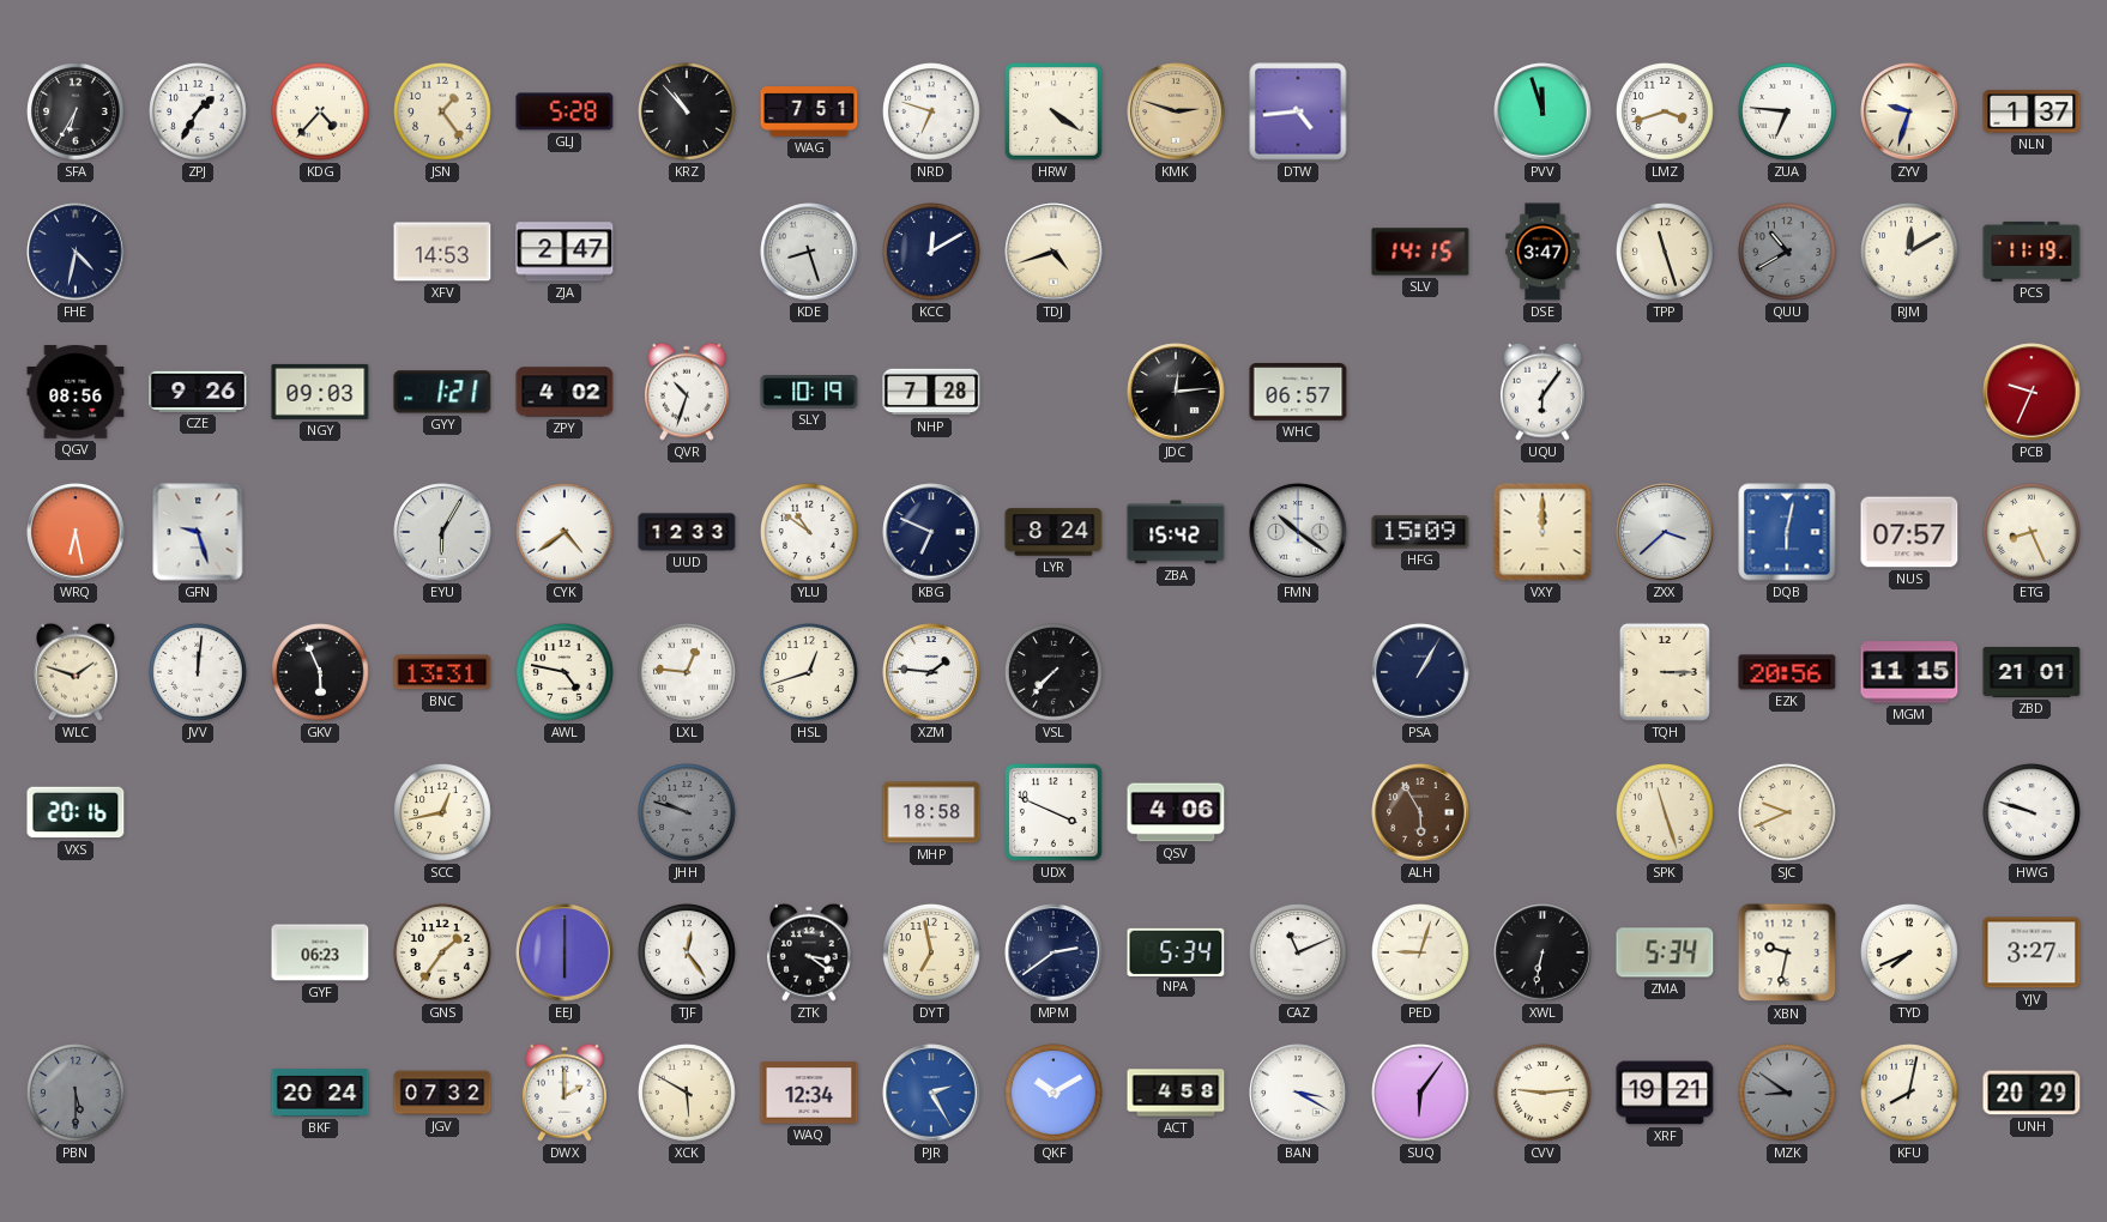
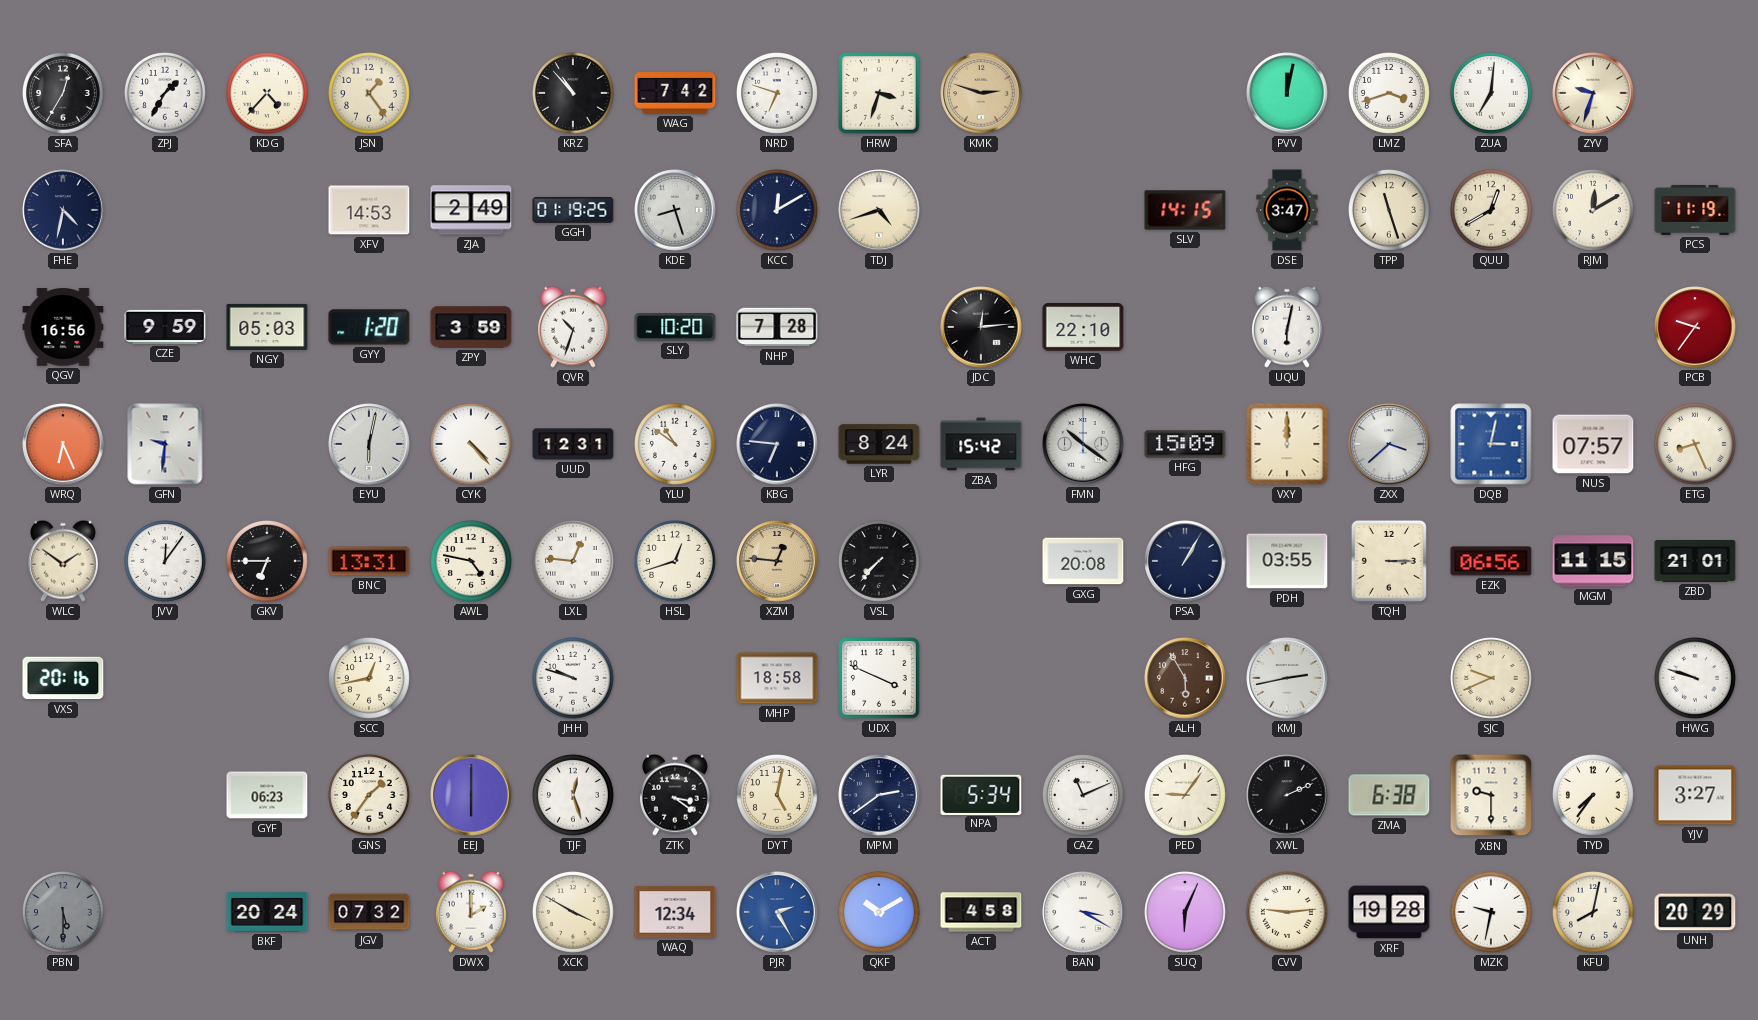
SFA: 6:35 -> 12:35 (64, 94)
GLJ: 5:28 -> none (565, 111)
WAG: 7:51 -> 7:42 (675, 93)
HRW: 4:21 -> 3:33 (880, 94)
DTW: 4:44 -> none (1298, 111)
PVV: 11:57 -> 12:02 (1287, 93)
ZUA: 6:46 -> 7:01 (1492, 94)
NLN: 1:37 -> none (2031, 111)
ZJA: 2:47 -> 2:49 (471, 210)
GGH: none -> 01:19 (573, 210)
QUU: 10:40 -> 12:40 (1492, 211)
QUU dial: grey -> cream (1492, 211)
QGV: 08:56 -> 16:56 (63, 327)
CZE: 9:26 -> 9:59 (165, 327)
NGY: 09:03 -> 05:03 (267, 327)
GYY: 1:21 -> 1:20 (369, 327)
ZPY: 4:02 -> 3:59 (471, 327)
SLY: 10:19 -> 10:20 (675, 328)
WHC: 06:57 -> 22:10 (1083, 328)
UQU: 6:06 -> 6:02 (1287, 327)
PCB: 9:34 -> 9:36 (1695, 327)
WRQ: 6:28 -> 6:26 (63, 444)
GFN: 9:27 -> 9:31 (165, 444)
EYU: 6:05 -> 6:02 (369, 444)
CYK: 4:39 -> 4:23 (472, 445)
UUD: 12:33 -> 12:31 (573, 444)
KBG: 6:49 -> 6:46 (777, 444)
DQB: 6:02 -> 3:02 (1491, 444)
WLC: 1:48 -> 1:51 (63, 561)
JVV: 12:01 -> 12:06 (166, 562)
GKV: 5:56 -> 6:45 (268, 562)
XZM: 1:46 -> 12:46 (777, 561)
XZM dial: white -> champagne (777, 561)
GXG: none -> 20:08 (1083, 561)
PDH: none -> 03:55 (1287, 561)
EZK: 20:56 -> 06:56 (1491, 561)
JHH dial: grey -> white (574, 679)
QSV: 4:06 -> none (1176, 812)
KMJ: none -> 2:43 (1287, 678)
SPK: 11:27 -> none (1666, 813)
TJF: 12:24 -> 12:27 (574, 796)
DYT: 6:58 -> 5:02 (778, 796)
PED: 9:03 -> 9:06 (1186, 796)
XWL: 6:32 -> 2:11 (1287, 795)
ZMA: 5:34 -> 6:38 (1389, 795)
XBN: 9:32 -> 9:30 (1491, 795)
TYD: 7:41 -> 7:36 (1594, 796)
XCK: 5:50 -> 3:50 (574, 913)
SUQ: 6:06 -> 6:04 (1186, 913)
XRF: 19:21 -> 19:28 (1389, 912)
MZK: 8:51 -> 9:32 (1492, 913)
MZK dial: grey -> white (1492, 913)
